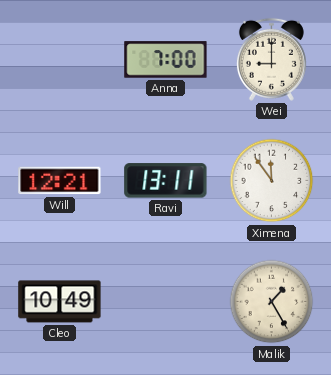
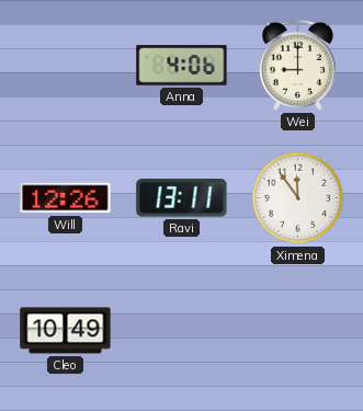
Anna: 7:00 -> 4:06 (182, 66)
Will: 12:21 -> 12:26 (66, 198)
Malik: 1:25 -> none (272, 302)
